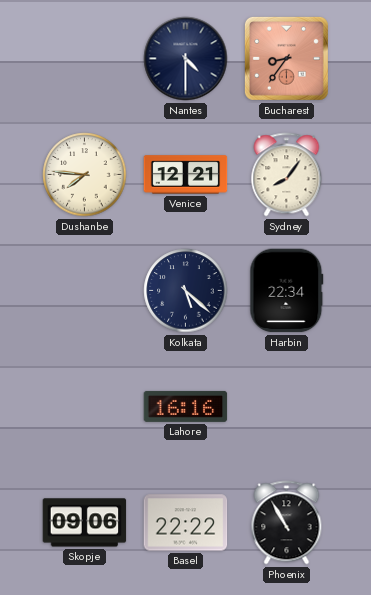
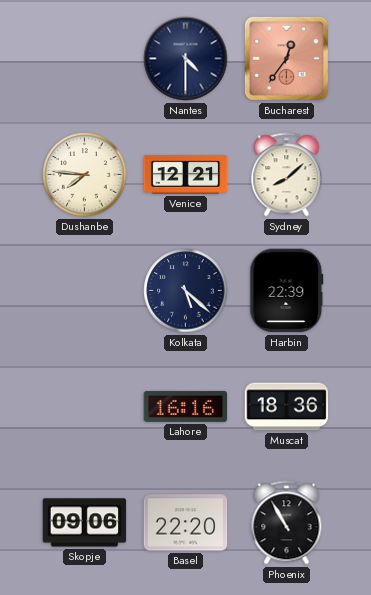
Bucharest: 8:36 -> 12:36 (286, 58)
Sydney: 8:06 -> 8:08 (287, 175)
Harbin: 22:34 -> 22:39 (287, 291)
Muscat: none -> 18:36 (287, 407)
Basel: 22:22 -> 22:20 (186, 523)
